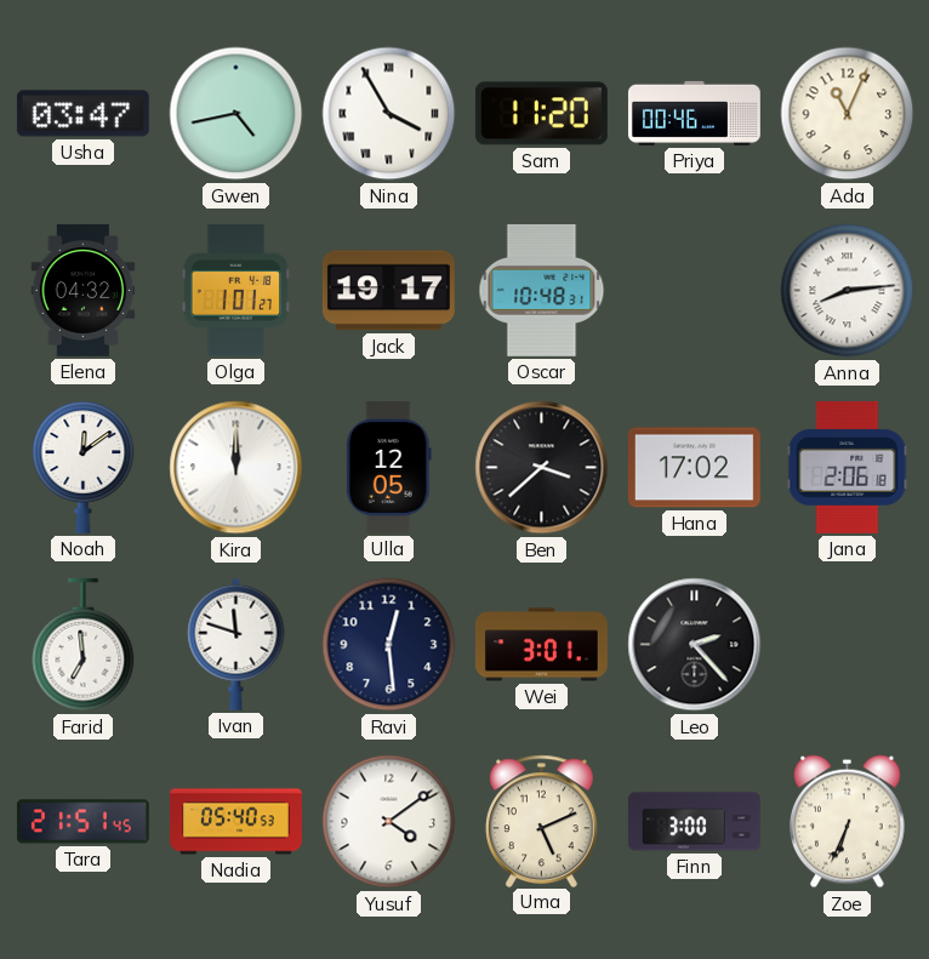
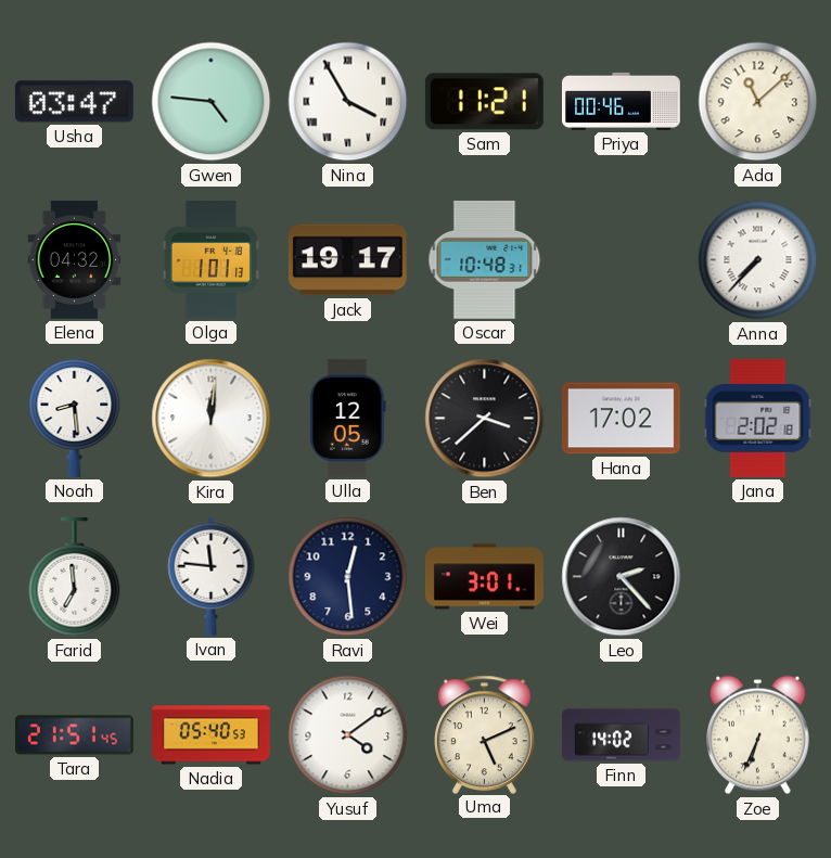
Gwen: 4:43 -> 4:46 (212, 102)
Sam: 11:20 -> 11:21 (484, 102)
Ada: 11:04 -> 11:08 (758, 102)
Olga: 1:01:27 -> 1:01:13 (210, 259)
Anna: 8:14 -> 7:37 (758, 260)
Noah: 12:09 -> 8:29 (75, 418)
Kira: 12:00 -> 12:01 (212, 419)
Jana: 2:06 -> 2:02 (758, 418)
Ivan: 11:48 -> 11:46 (212, 576)
Finn: 3:00 -> 14:02 (621, 735)
